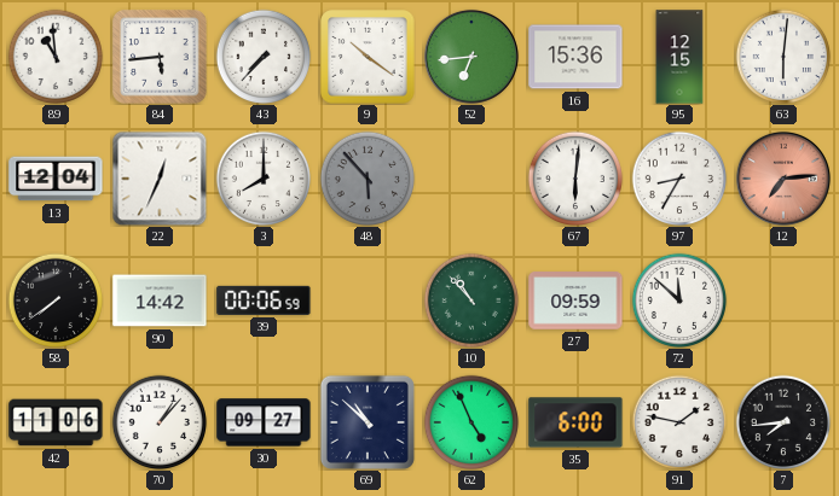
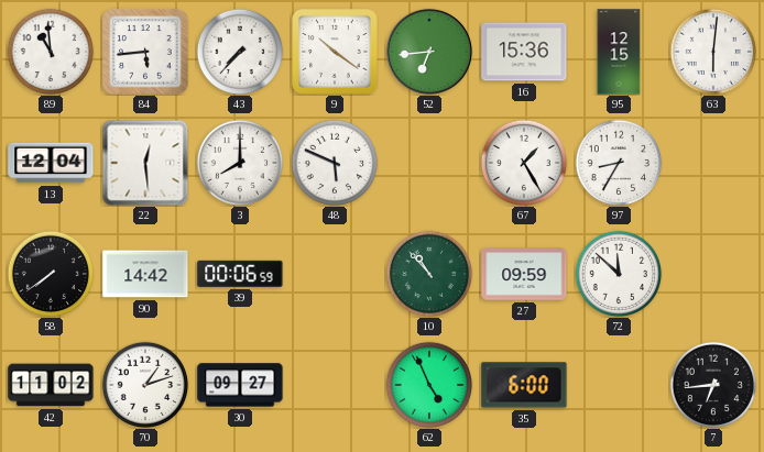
22: 12:34 -> 12:29 (145, 163)
48: 5:53 -> 5:49 (335, 163)
48 dial: grey -> white (335, 163)
67: 6:01 -> 1:25 (524, 163)
12: 7:14 -> none (783, 179)
42: 11:06 -> 11:02 (51, 385)
70: 1:07 -> 1:12 (145, 385)
69: 10:52 -> none (368, 422)
91: 1:47 -> none (679, 422)
7: 7:44 -> 6:44 (713, 385)
